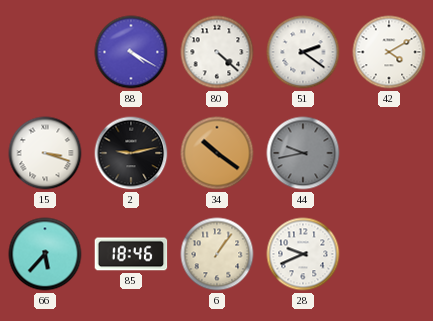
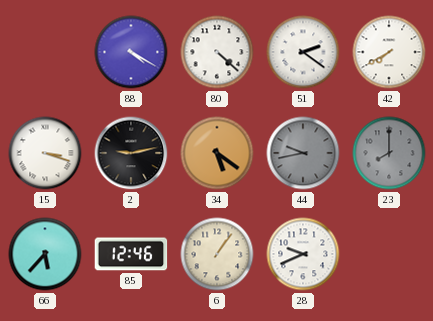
42: 4:10 -> 7:40 (389, 52)
34: 10:21 -> 5:21 (217, 153)
23: none -> 8:00 (389, 153)
85: 18:46 -> 12:46 (131, 254)
